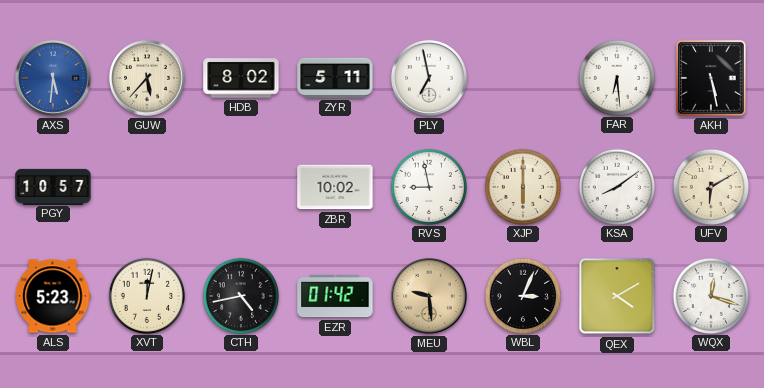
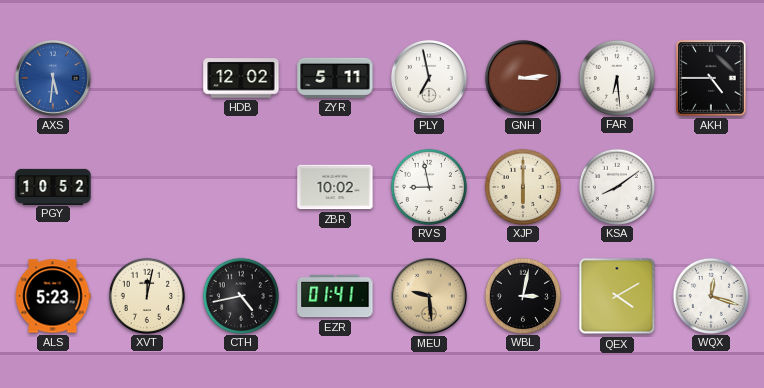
GUW: 5:37 -> none (147, 78)
HDB: 8:02 -> 12:02 (241, 78)
GNH: none -> 3:14 (523, 78)
AKH: 5:28 -> 4:45 (711, 78)
PGY: 10:57 -> 10:52 (53, 186)
UFV: 6:10 -> none (710, 186)
EZR: 01:42 -> 01:41 (335, 296)
WBL: 3:04 -> 3:02 (522, 295)
